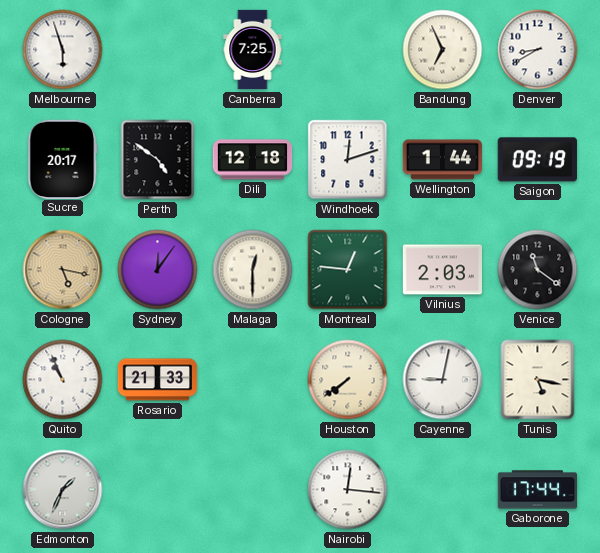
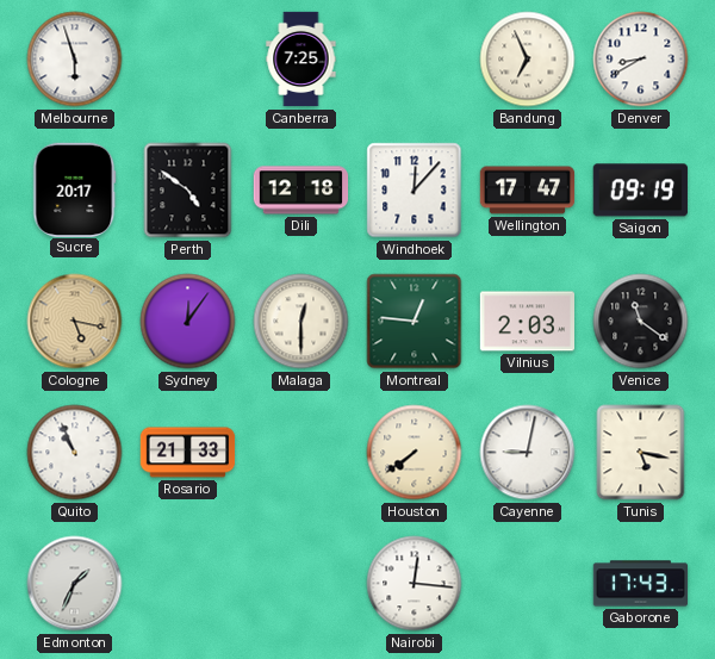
Windhoek: 12:12 -> 12:07 (415, 191)
Wellington: 1:44 -> 17:47 (528, 191)
Gaborone: 17:44 -> 17:43 (641, 584)
